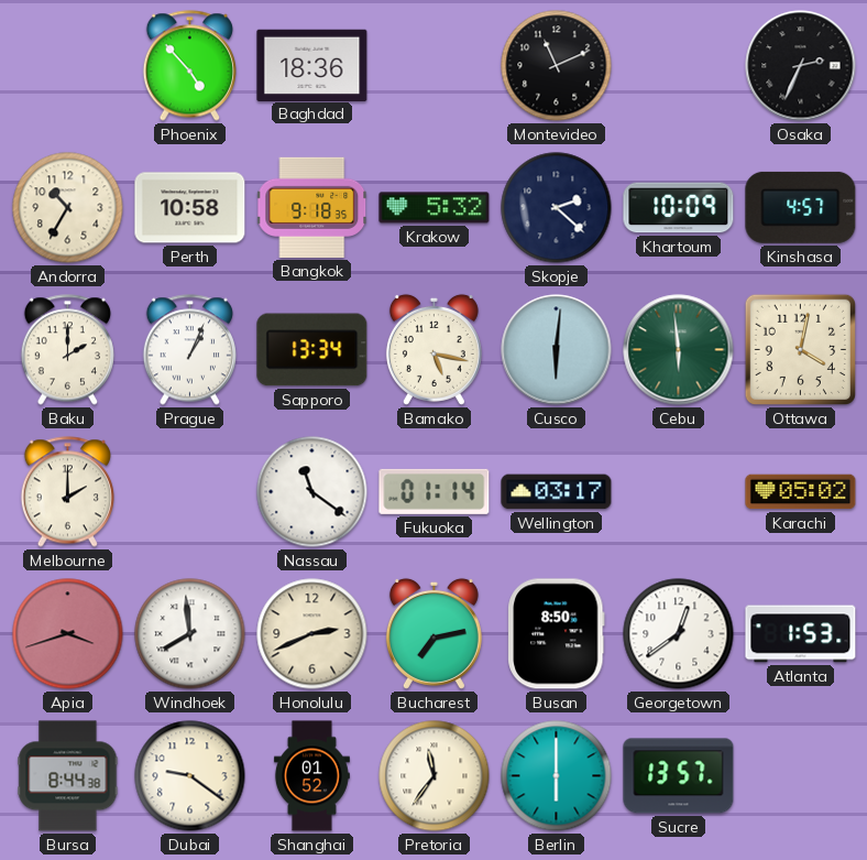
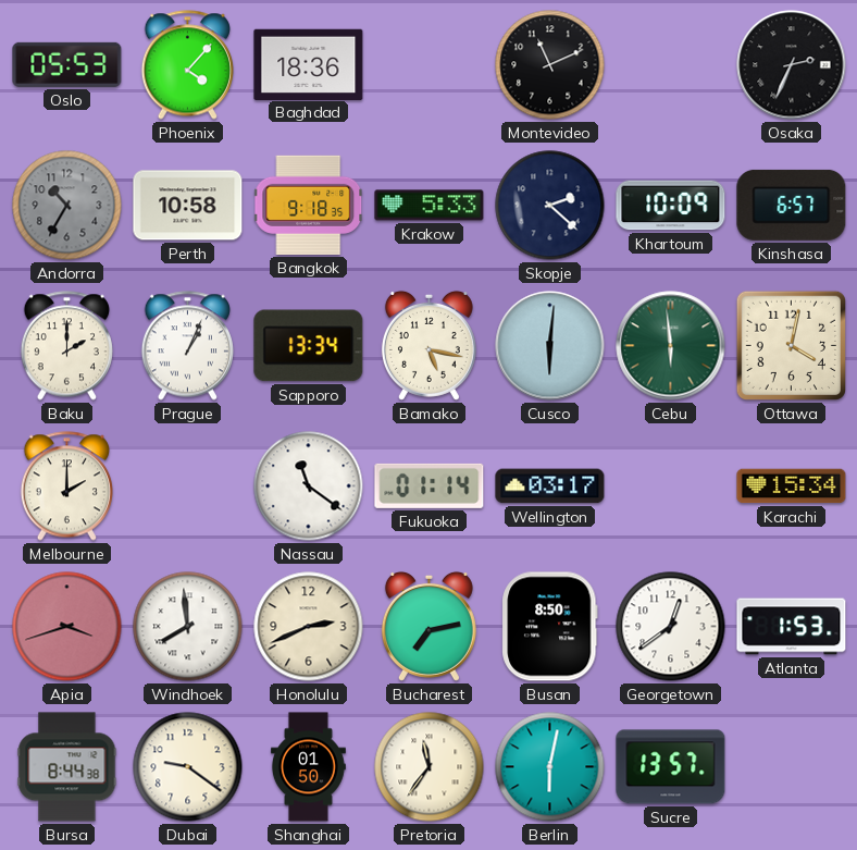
Oslo: none -> 05:53 (67, 64)
Phoenix: 4:53 -> 4:07 (187, 65)
Andorra dial: cream -> grey (67, 206)
Krakow: 5:32 -> 5:33 (430, 206)
Kinshasa: 4:57 -> 6:57 (792, 205)
Karachi: 05:02 -> 15:34 (792, 486)
Shanghai: 01:52 -> 01:50 (308, 767)
Berlin: 6:00 -> 6:02 (550, 767)
